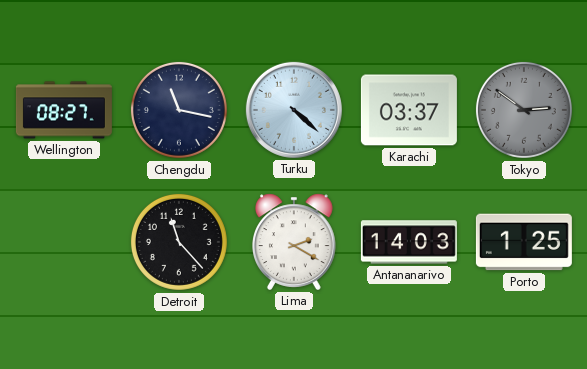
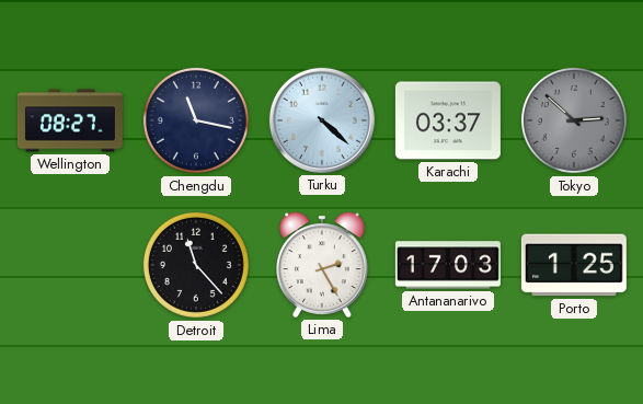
Tokyo: 2:51 -> 2:52 (574, 120)
Lima: 2:20 -> 2:25 (323, 265)
Antananarivo: 14:03 -> 17:03 (448, 265)
